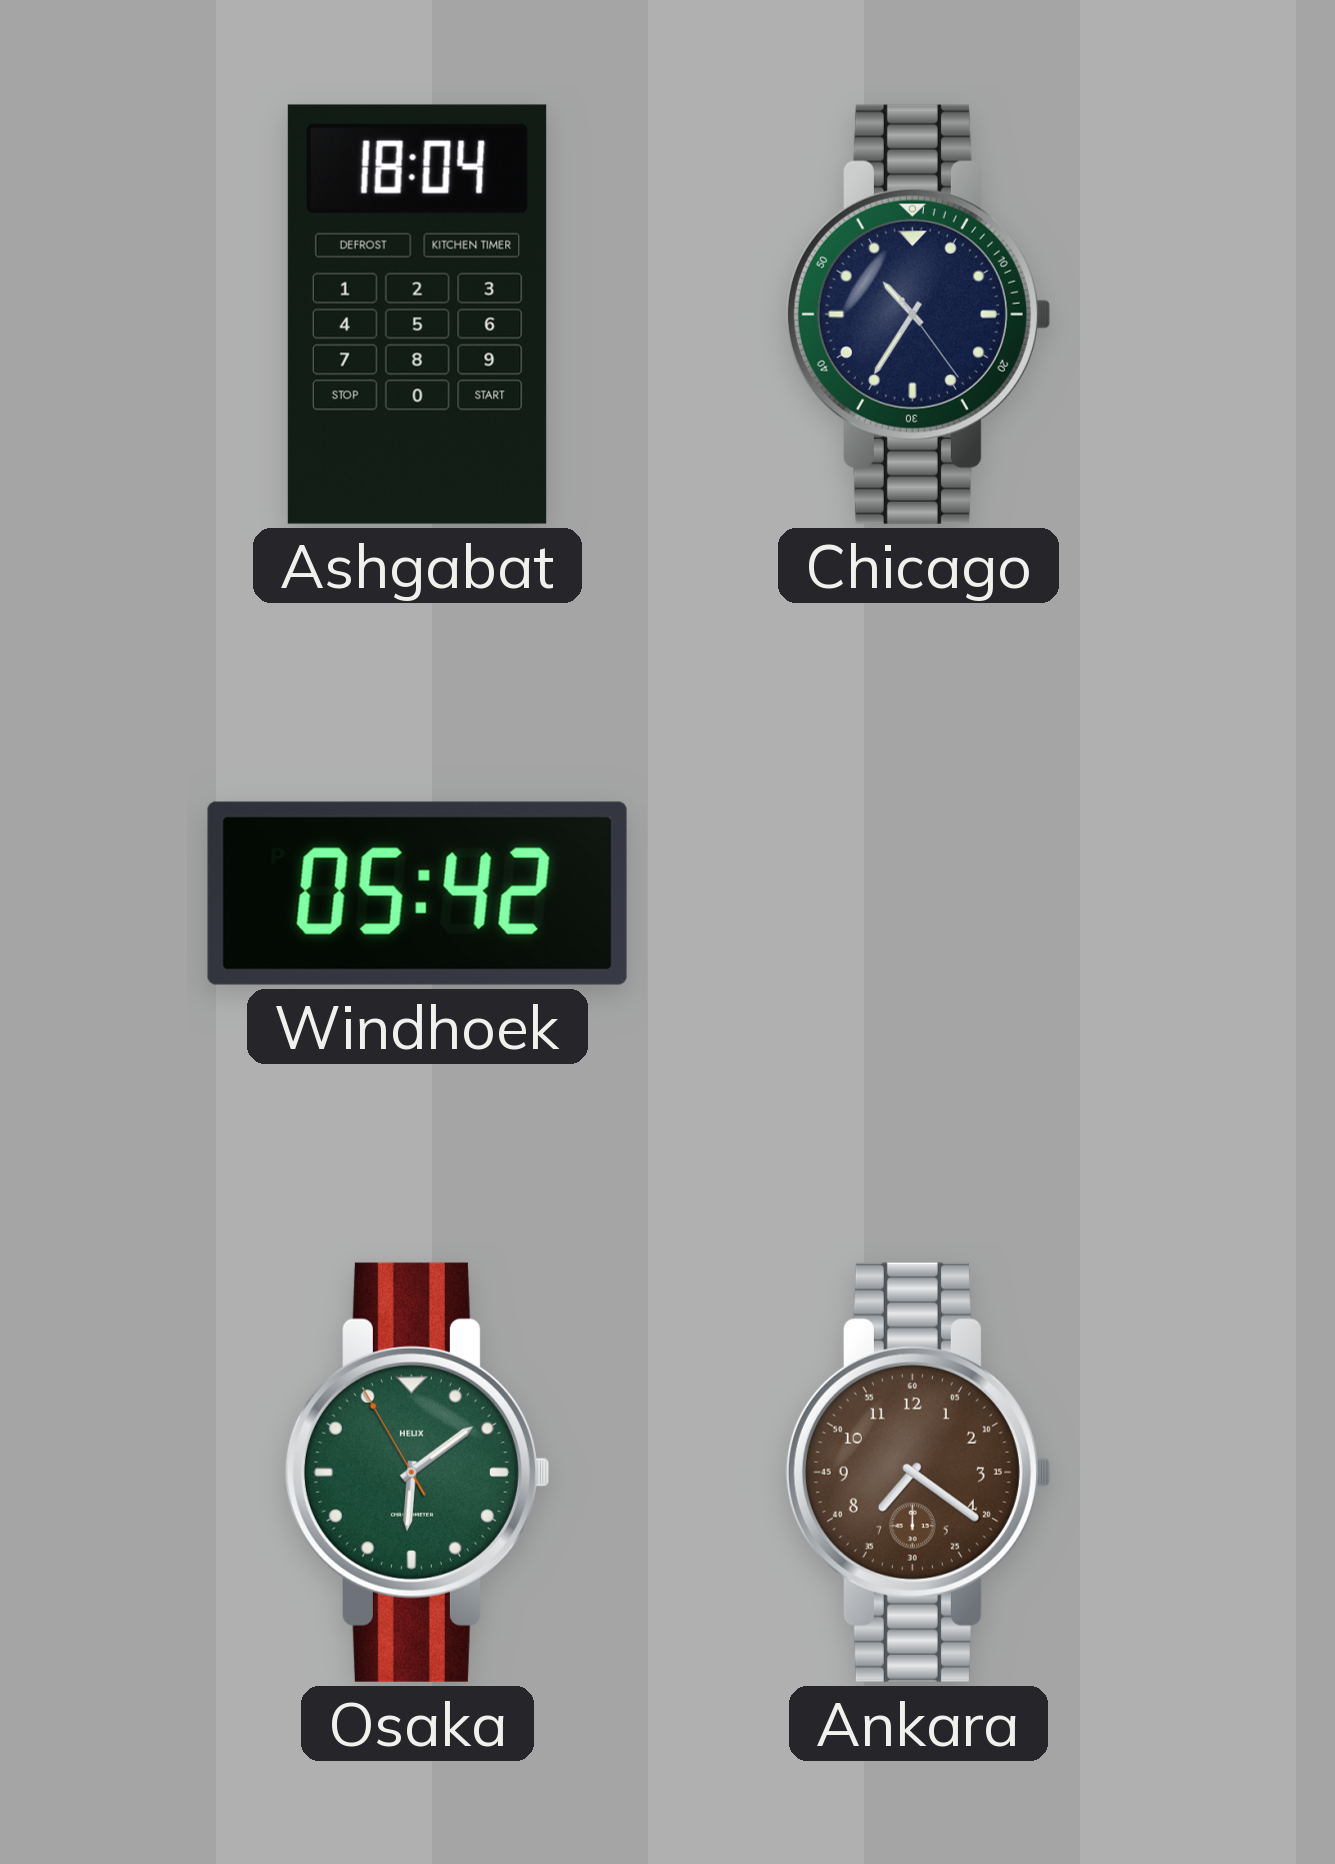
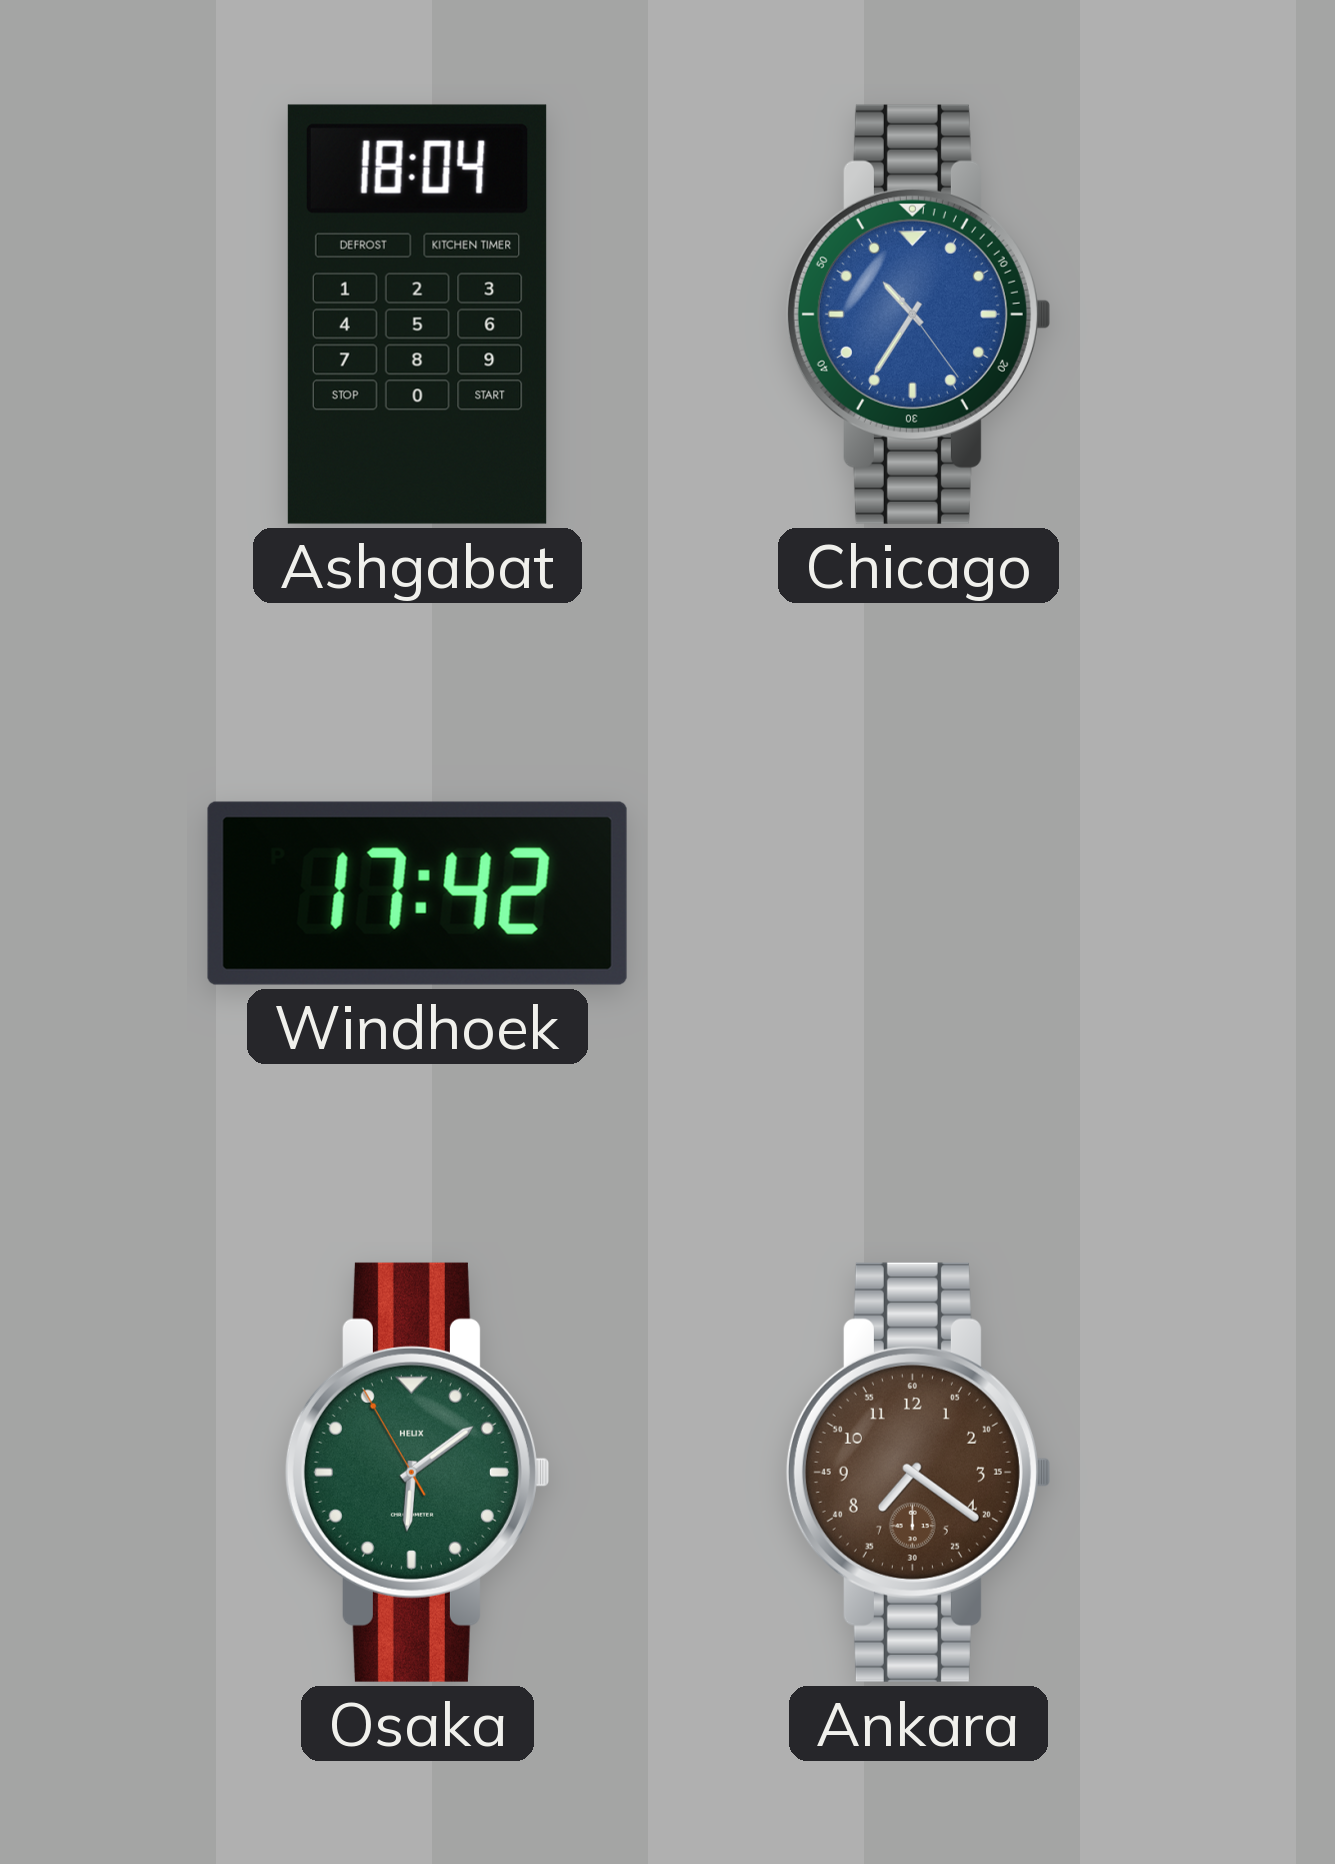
Chicago dial: navy -> blue (918, 314)
Windhoek: 05:42 -> 17:42 (417, 893)
